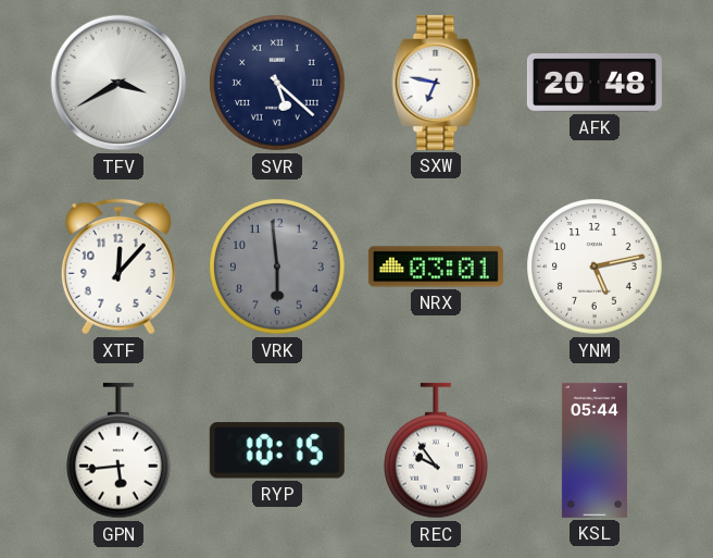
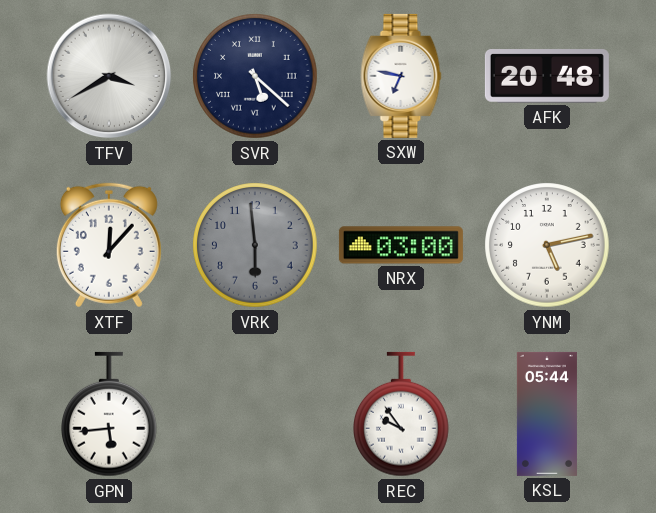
NRX: 03:01 -> 03:00 (401, 245)
RYP: 10:15 -> none (277, 450)
